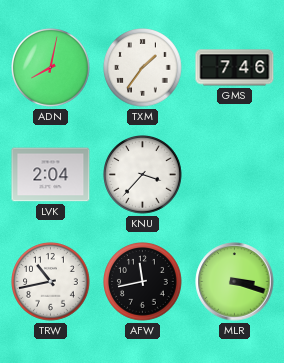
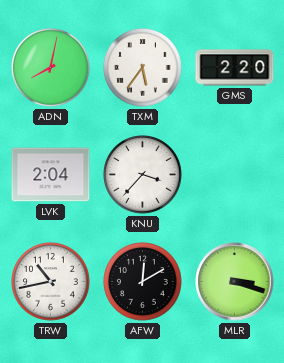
TXM: 1:36 -> 5:36 (143, 68)
GMS: 7:46 -> 2:20 (235, 68)
AFW: 11:43 -> 12:10 (143, 282)
